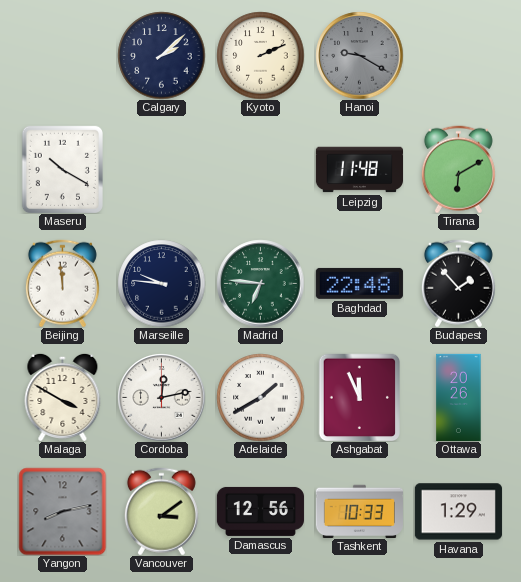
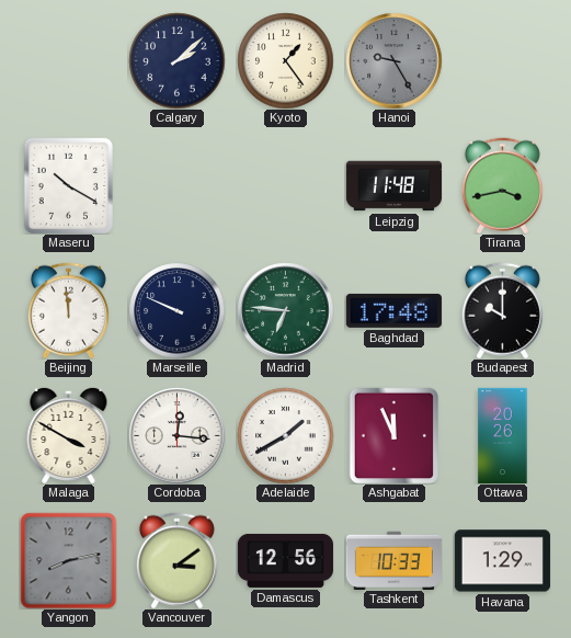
Kyoto: 2:11 -> 1:24 (285, 60)
Hanoi: 9:20 -> 9:25 (393, 60)
Tirana: 6:10 -> 3:43 (502, 185)
Marseille: 9:46 -> 9:49 (176, 310)
Baghdad: 22:48 -> 17:48 (393, 310)
Budapest: 1:53 -> 10:00 (502, 310)
Cordoba: 12:13 -> 12:16 (176, 435)
